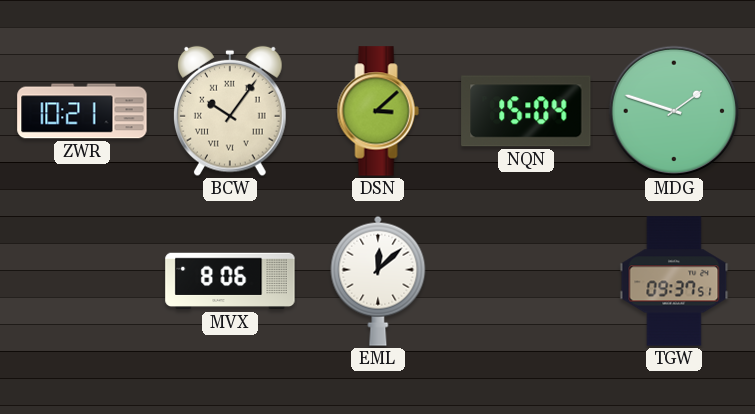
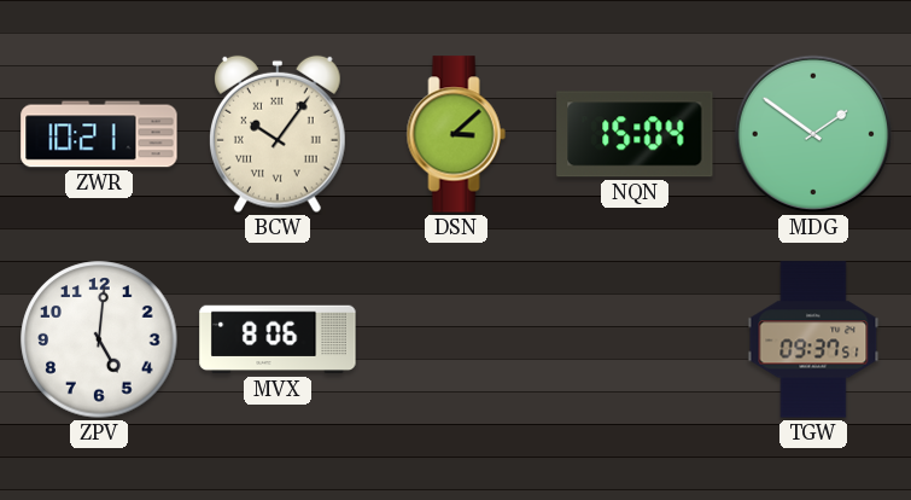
MDG: 1:48 -> 1:51 (813, 134)
ZPV: none -> 5:01 (99, 339)
EML: 12:08 -> none (378, 281)
